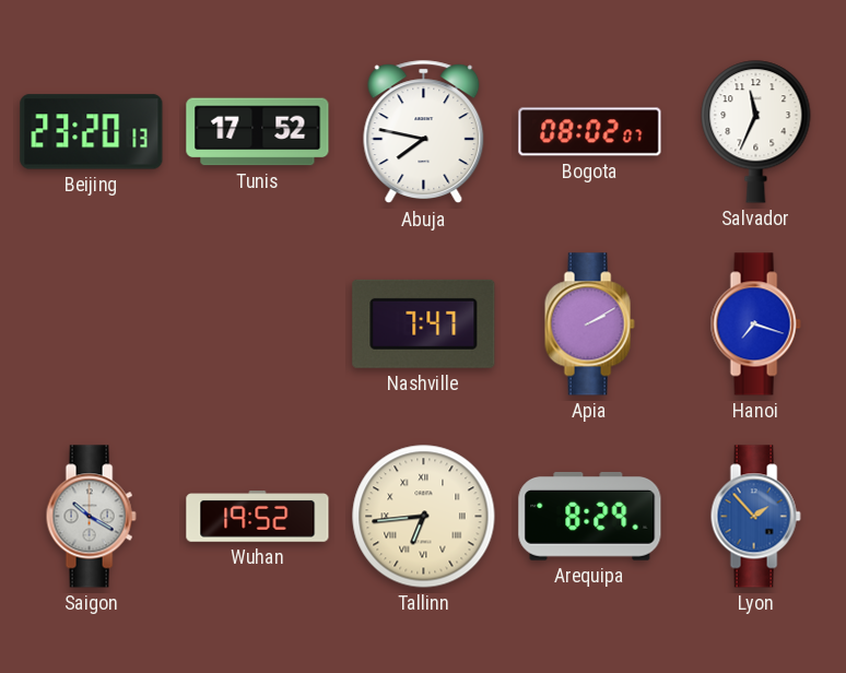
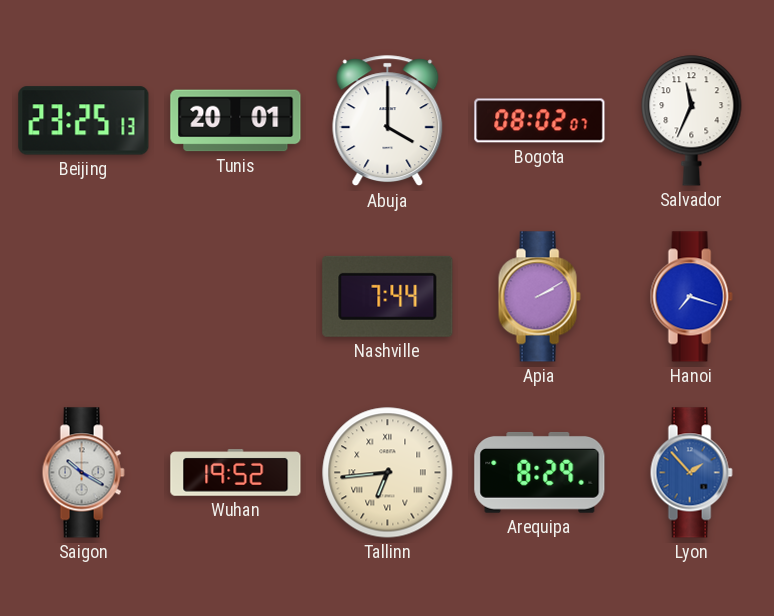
Beijing: 23:20 -> 23:25 (84, 121)
Tunis: 17:52 -> 20:01 (236, 121)
Abuja: 7:47 -> 4:00 (388, 121)
Nashville: 7:47 -> 7:44 (388, 296)
